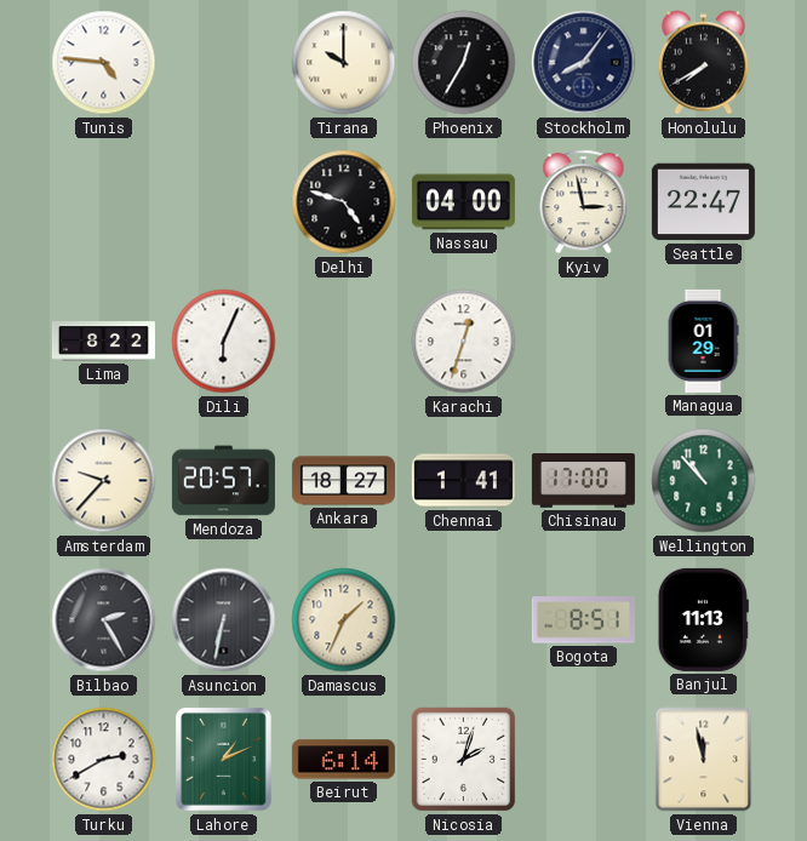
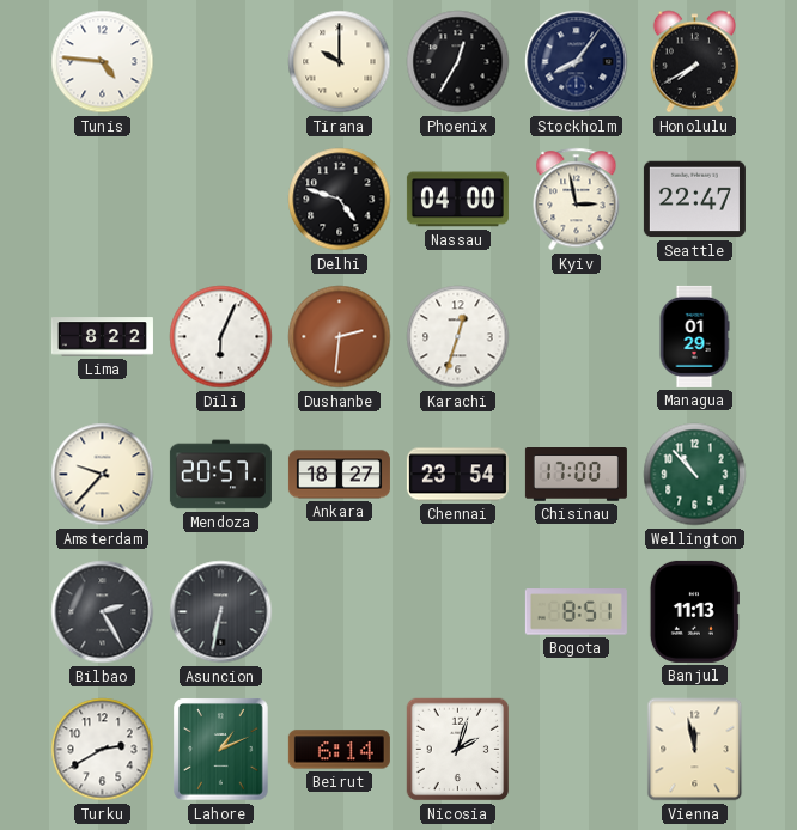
Dushanbe: none -> 2:31 (340, 337)
Chennai: 1:41 -> 23:54 (457, 475)
Damascus: 1:34 -> none (344, 620)
